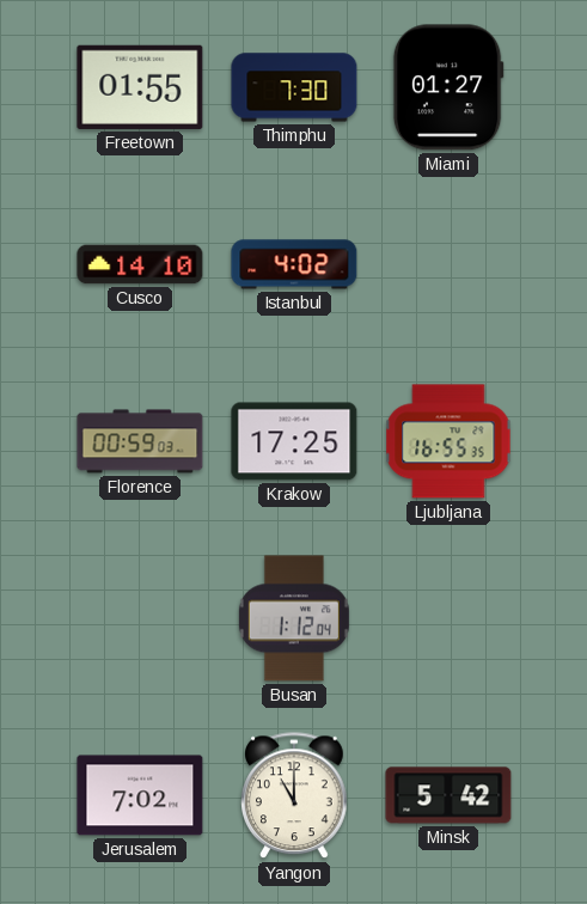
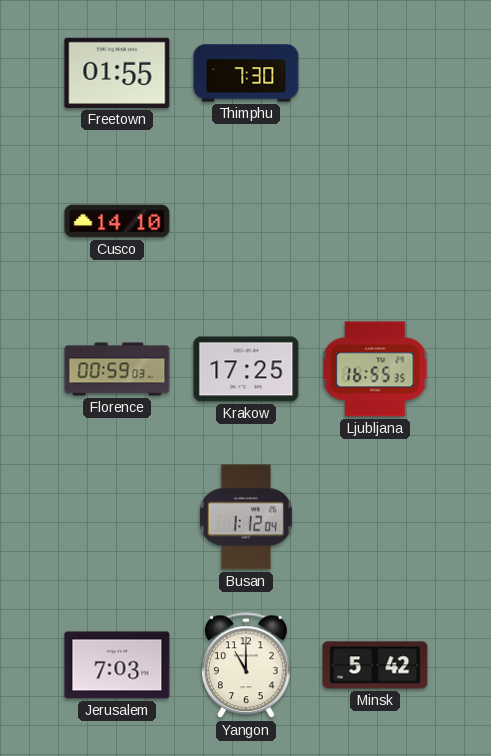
Miami: 01:27 -> none (448, 87)
Istanbul: 4:02 -> none (294, 264)
Jerusalem: 7:02 -> 7:03 (117, 665)
